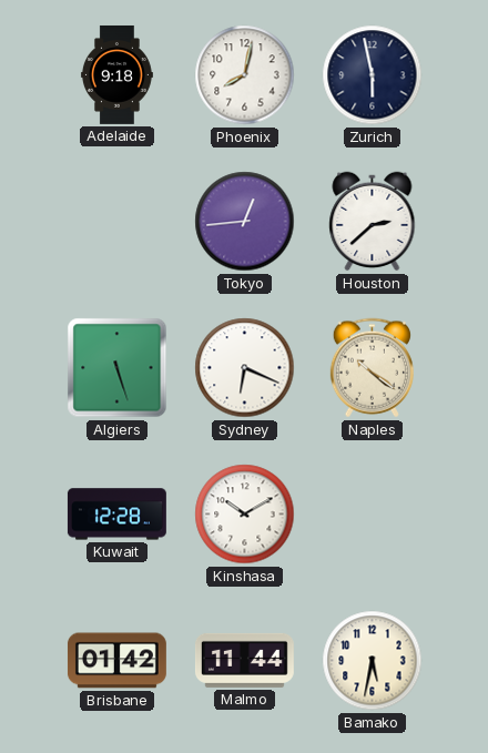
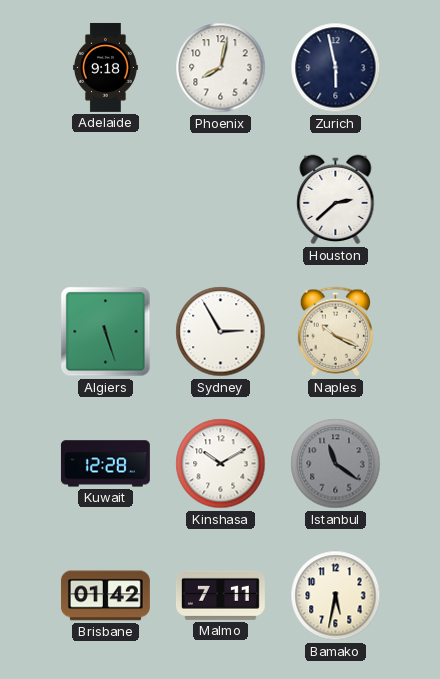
Tokyo: 12:44 -> none (245, 222)
Sydney: 6:19 -> 2:55 (221, 332)
Naples: 10:21 -> 10:19 (335, 332)
Istanbul: none -> 11:21 (336, 464)
Malmo: 11:44 -> 7:11 (220, 595)
